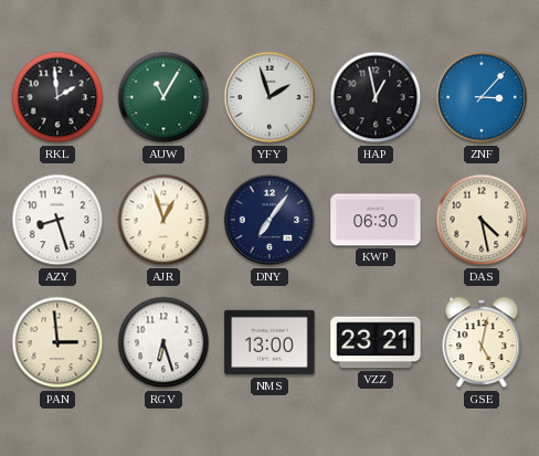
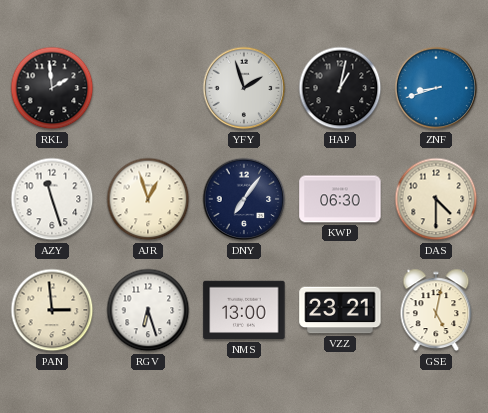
AUW: 11:05 -> none (163, 97)
HAP: 12:58 -> 1:02 (340, 88)
ZNF: 3:07 -> 8:42 (436, 88)
AZY: 8:27 -> 11:27 (52, 199)
DAS: 4:28 -> 4:30 (436, 199)
